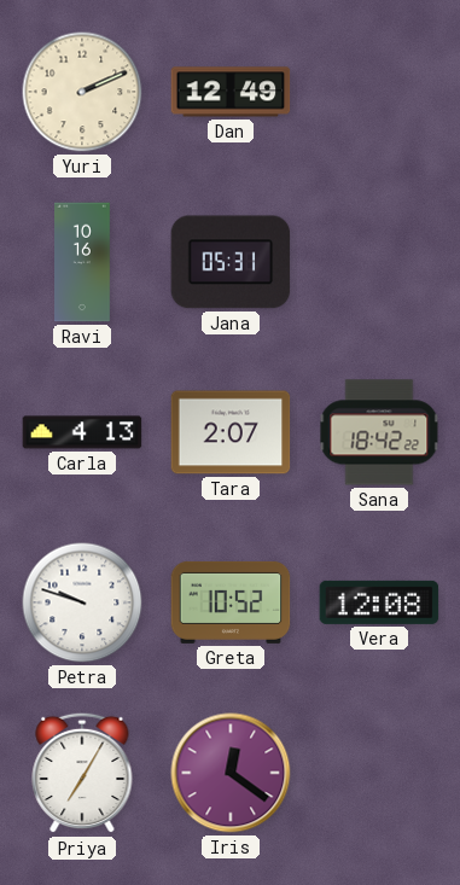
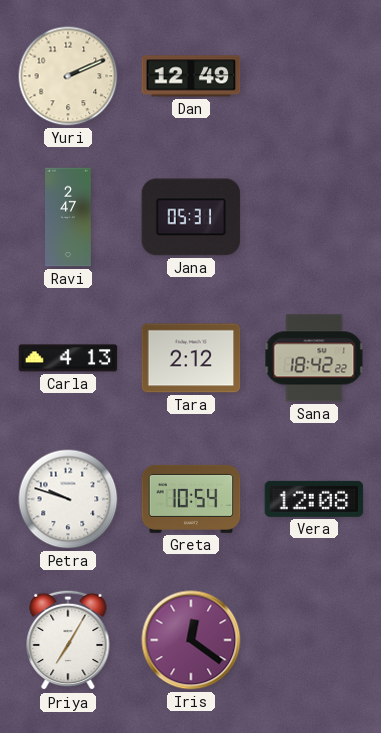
Ravi: 10:16 -> 2:47 (69, 217)
Tara: 2:07 -> 2:12 (191, 358)
Greta: 10:52 -> 10:54 (191, 499)
